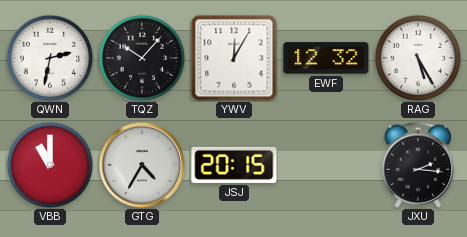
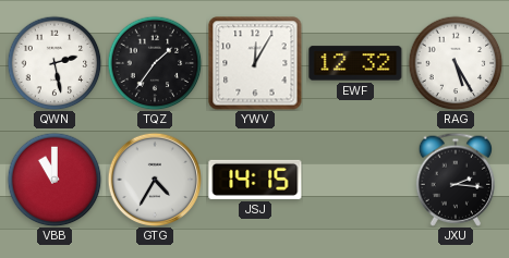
QWN: 2:32 -> 2:28 (54, 63)
TQZ: 10:07 -> 1:36 (155, 63)
JSJ: 20:15 -> 14:15 (255, 180)
